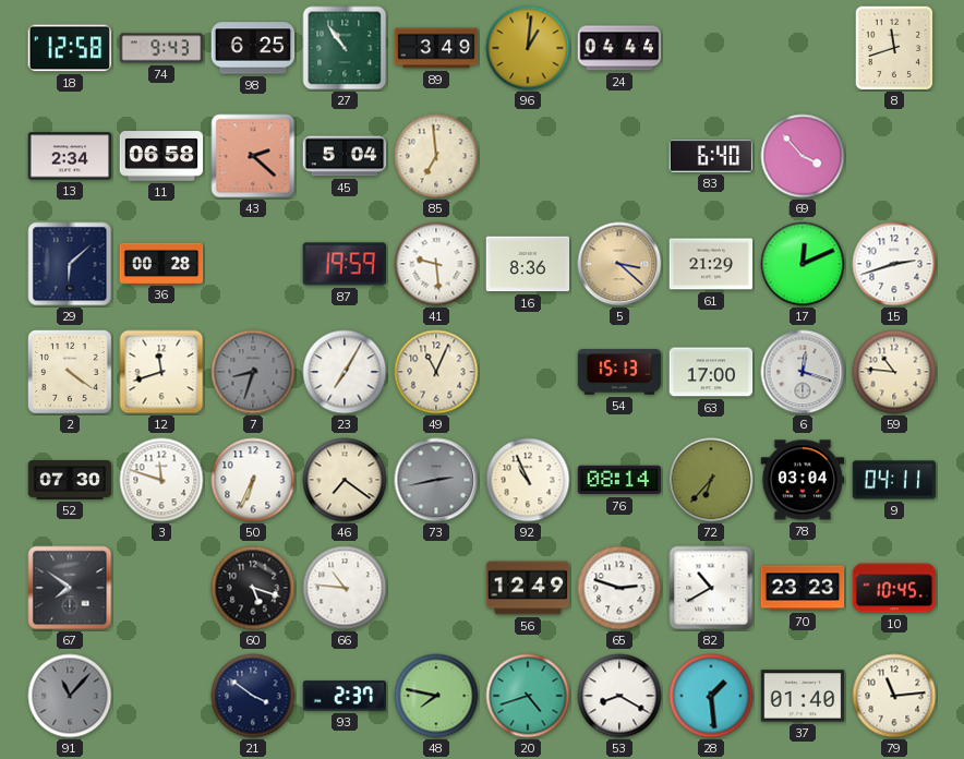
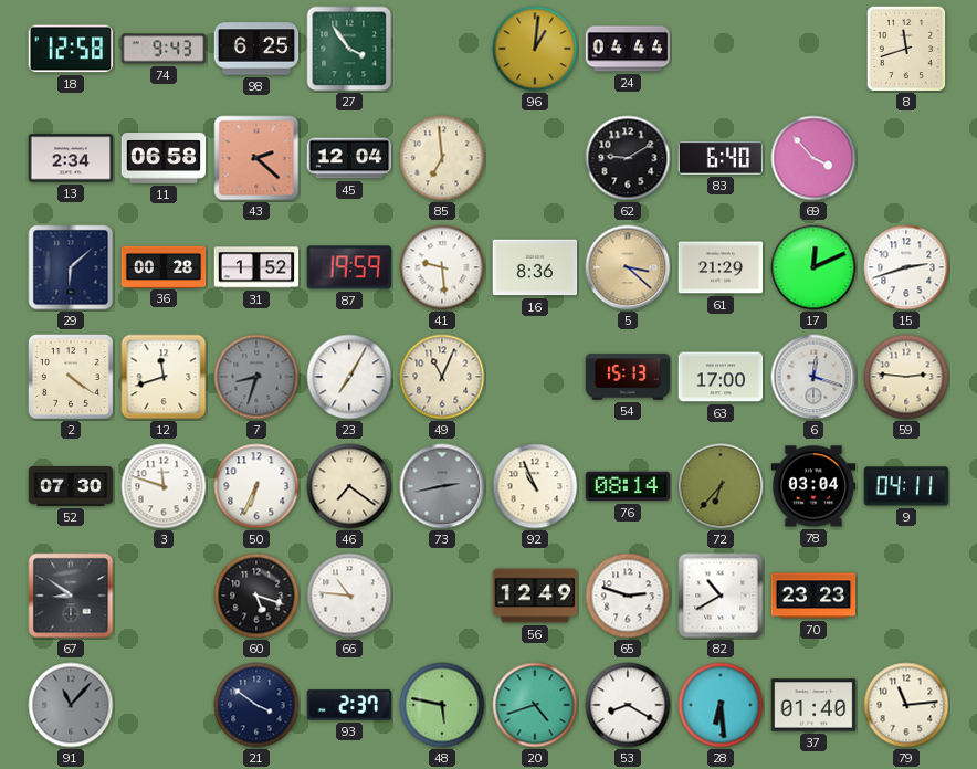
27: 10:54 -> 3:54 (349, 49)
89: 3:49 -> none (436, 48)
45: 5:04 -> 12:04 (349, 158)
62: none -> 9:10 (628, 158)
31: none -> 1:52 (256, 267)
59: 10:46 -> 2:46 (906, 377)
67: 7:51 -> 8:51 (71, 596)
10: 10:45 -> none (894, 588)
48: 7:47 -> 5:47 (442, 705)
28: 1:29 -> 6:29 (721, 705)
